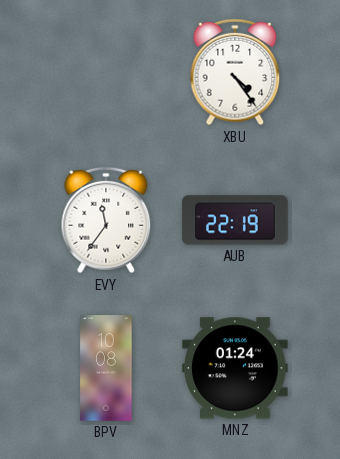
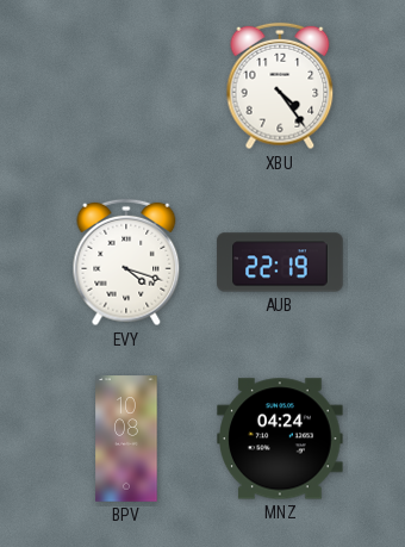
EVY: 11:36 -> 4:18 (126, 262)
MNZ: 01:24 -> 04:24 (280, 439)
